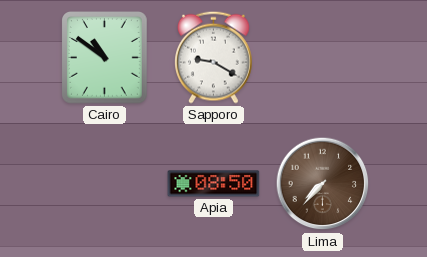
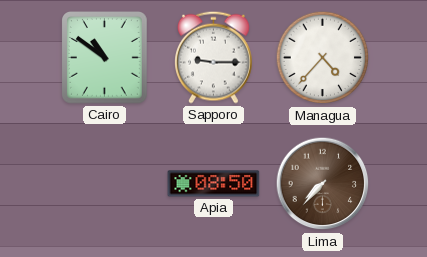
Sapporo: 9:20 -> 9:15 (214, 57)
Managua: none -> 4:37 (323, 58)
